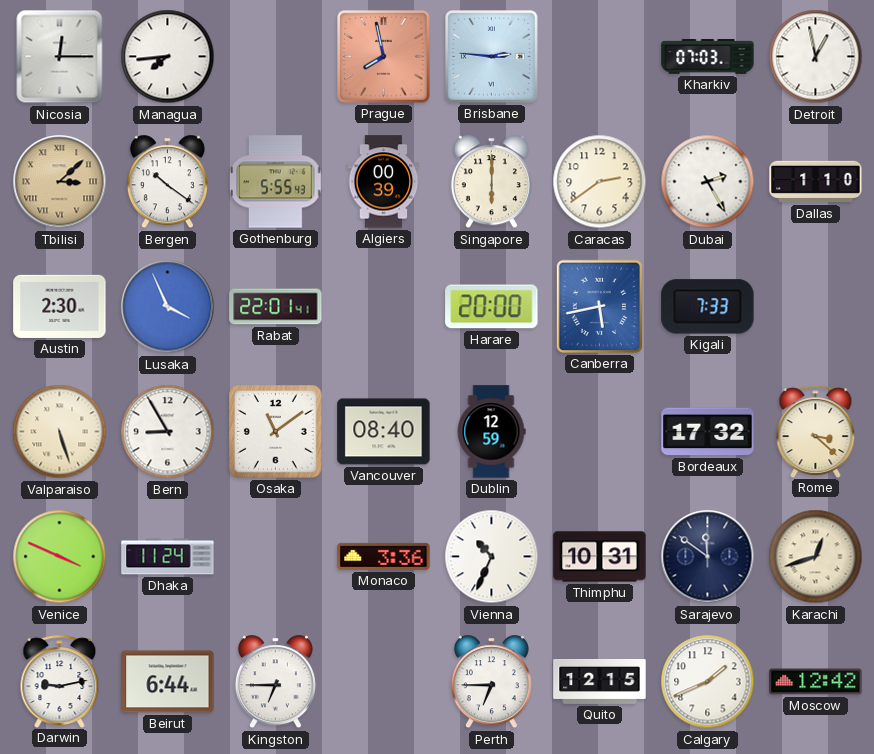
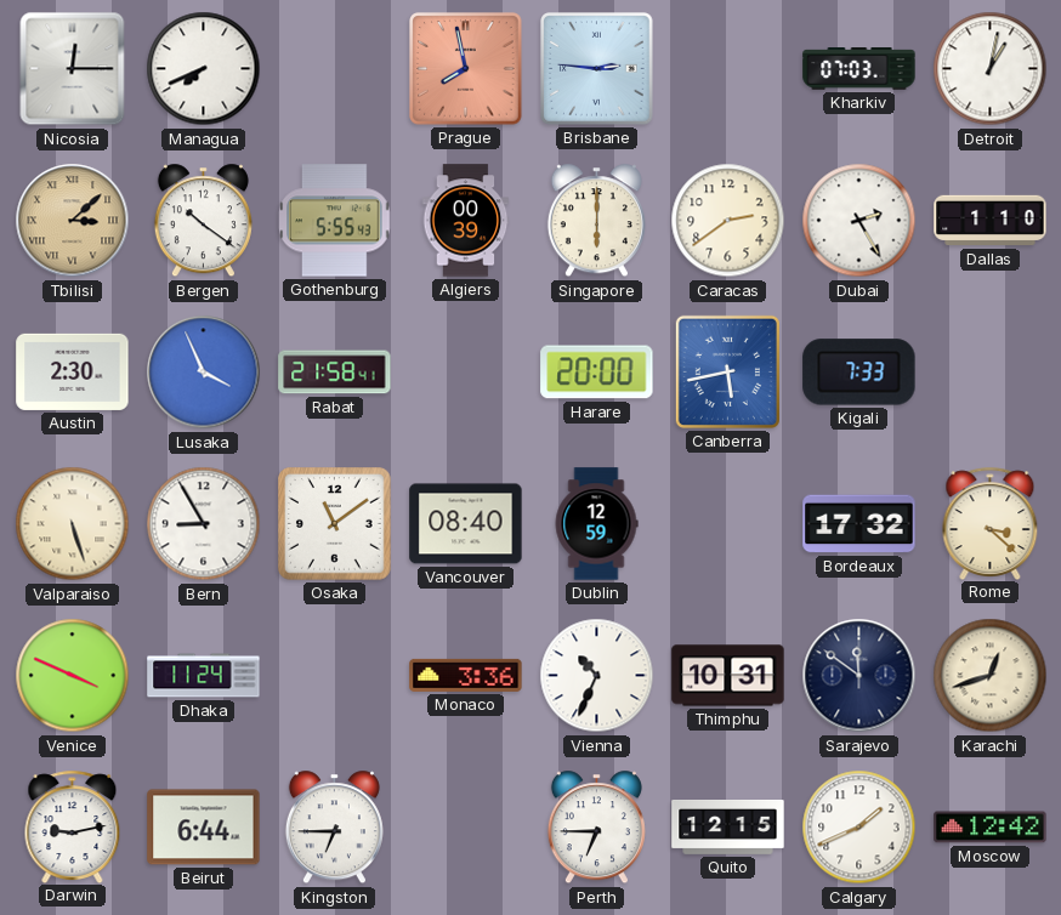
Managua: 7:44 -> 7:41 (204, 69)
Detroit: 12:58 -> 1:02 (991, 69)
Rabat: 22:01 -> 21:58 (335, 373)
